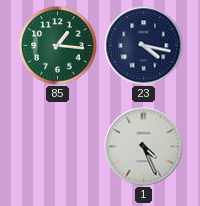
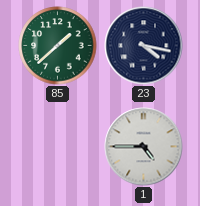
85: 1:16 -> 1:38 (58, 46)
1: 4:26 -> 4:45 (144, 147)
